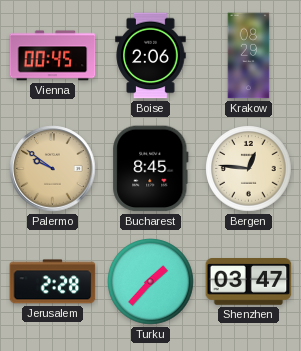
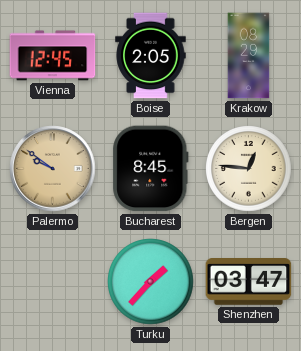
Vienna: 00:45 -> 12:45 (53, 56)
Boise: 2:06 -> 2:05 (151, 56)
Jerusalem: 2:28 -> none (53, 282)
